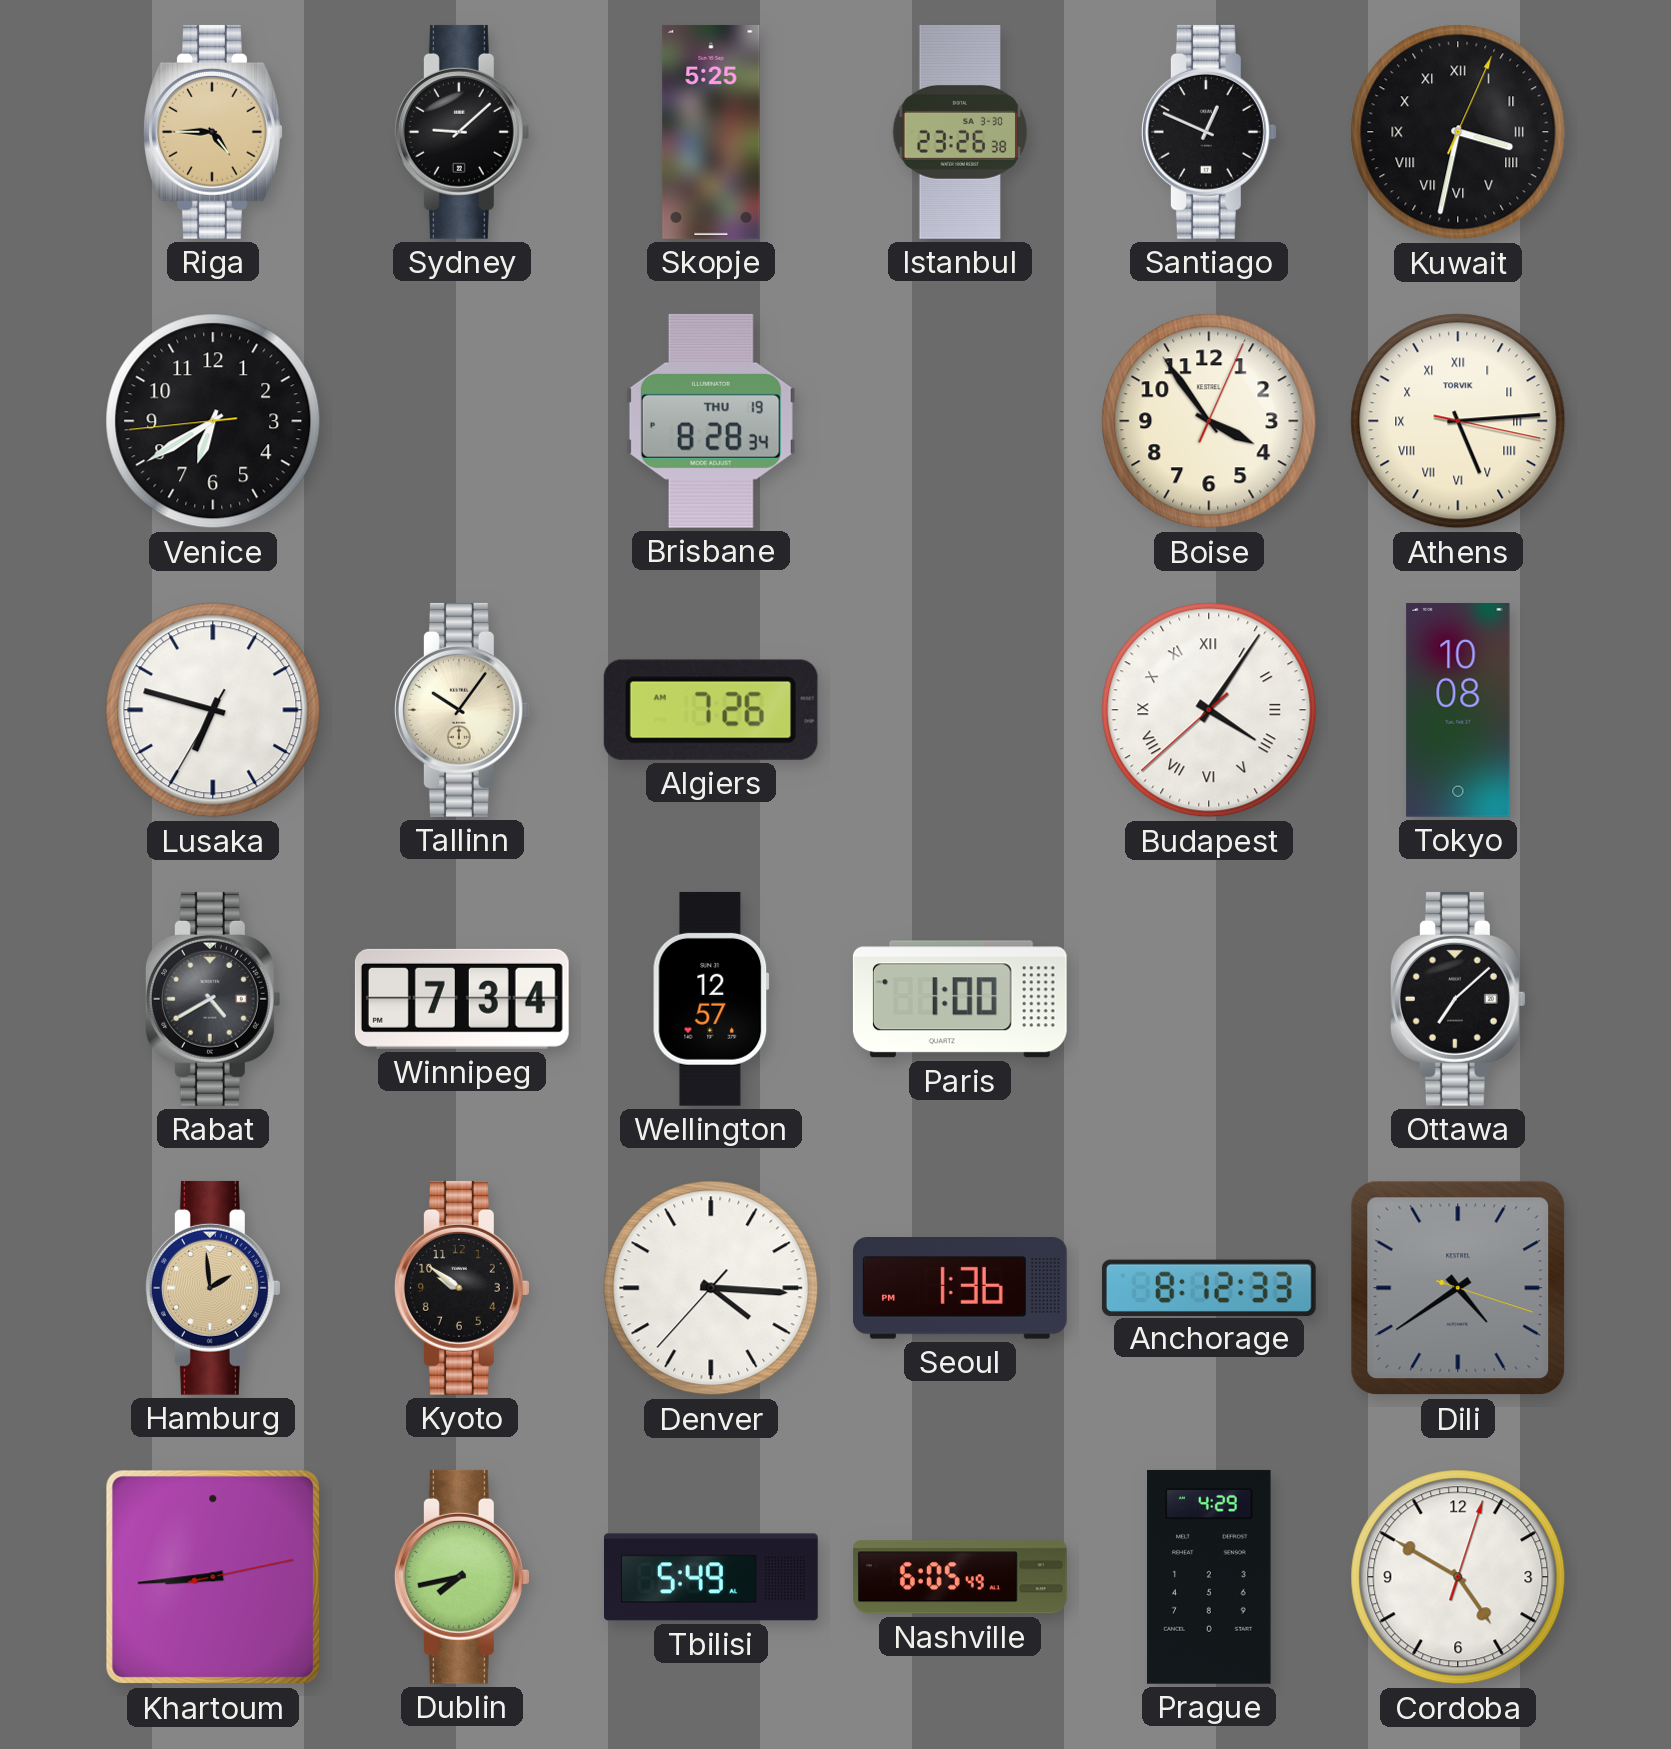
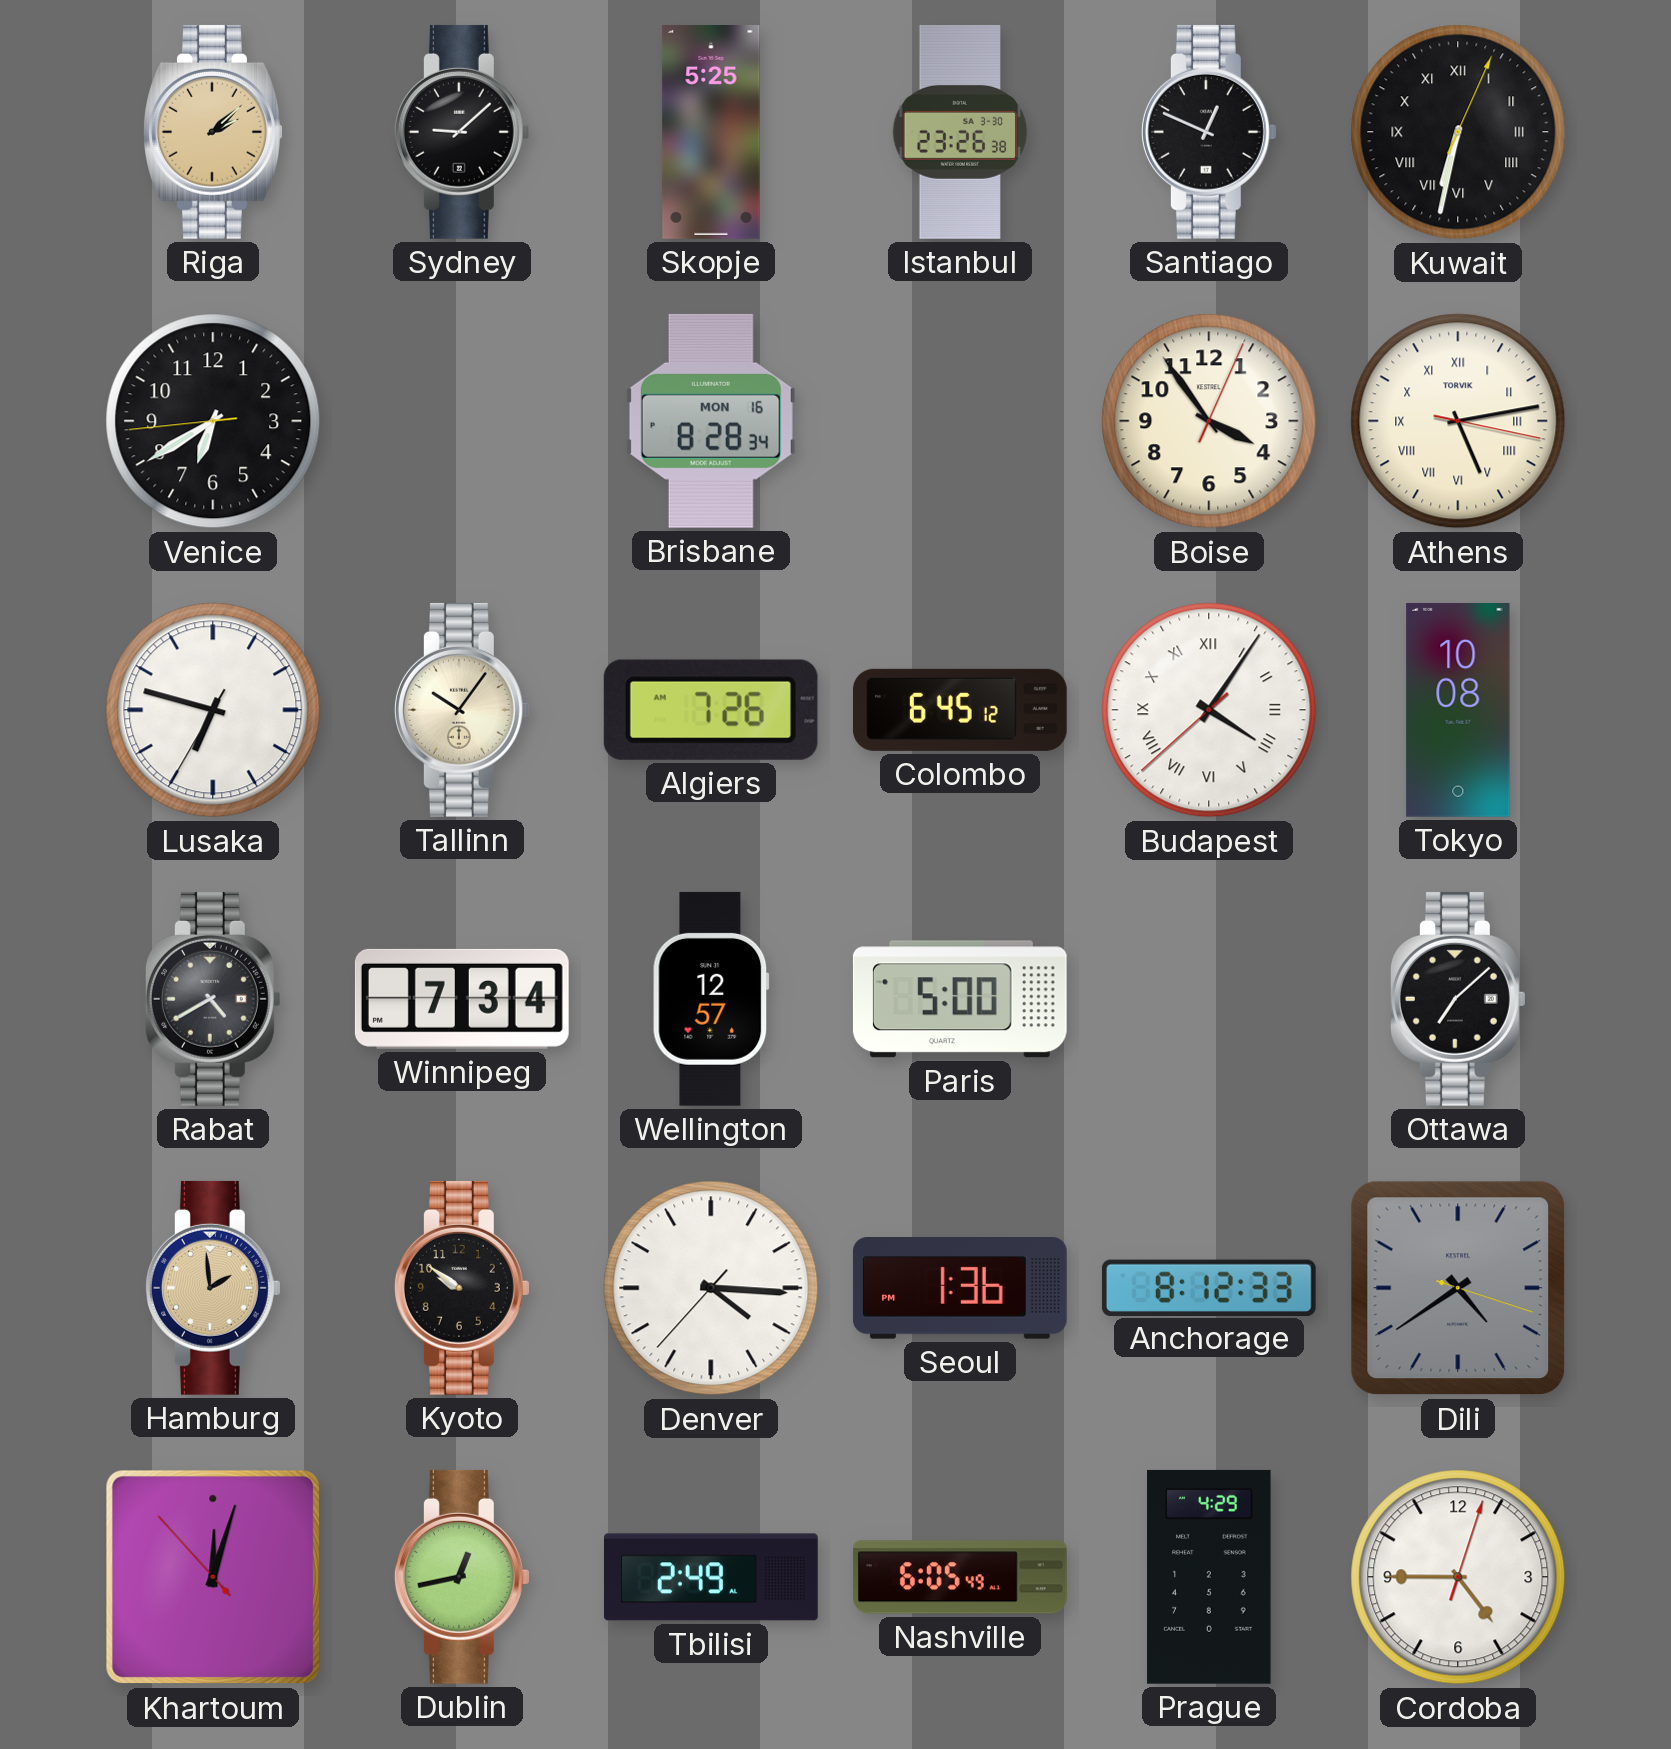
Riga: 4:45 -> 2:08 (213, 132)
Kuwait: 3:32 -> 6:32 (1458, 132)
Brisbane date: THU 19 -> MON 16 (711, 421)
Athens: 5:14 -> 5:13 (1458, 421)
Colombo: none -> 6:45 (960, 710)
Paris: 1:00 -> 5:00 (960, 999)
Khartoum: 8:44 -> 12:02 (213, 1577)
Dublin: 7:43 -> 12:43 (462, 1577)
Tbilisi: 5:49 -> 2:49 (711, 1577)
Cordoba: 4:50 -> 4:45 (1458, 1577)
